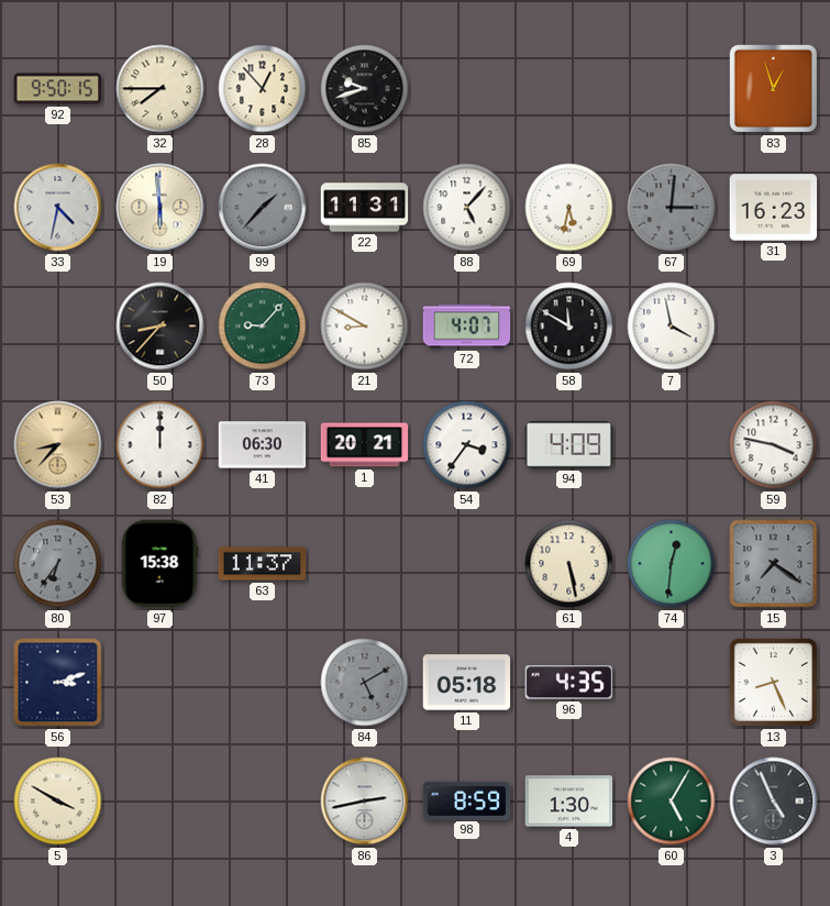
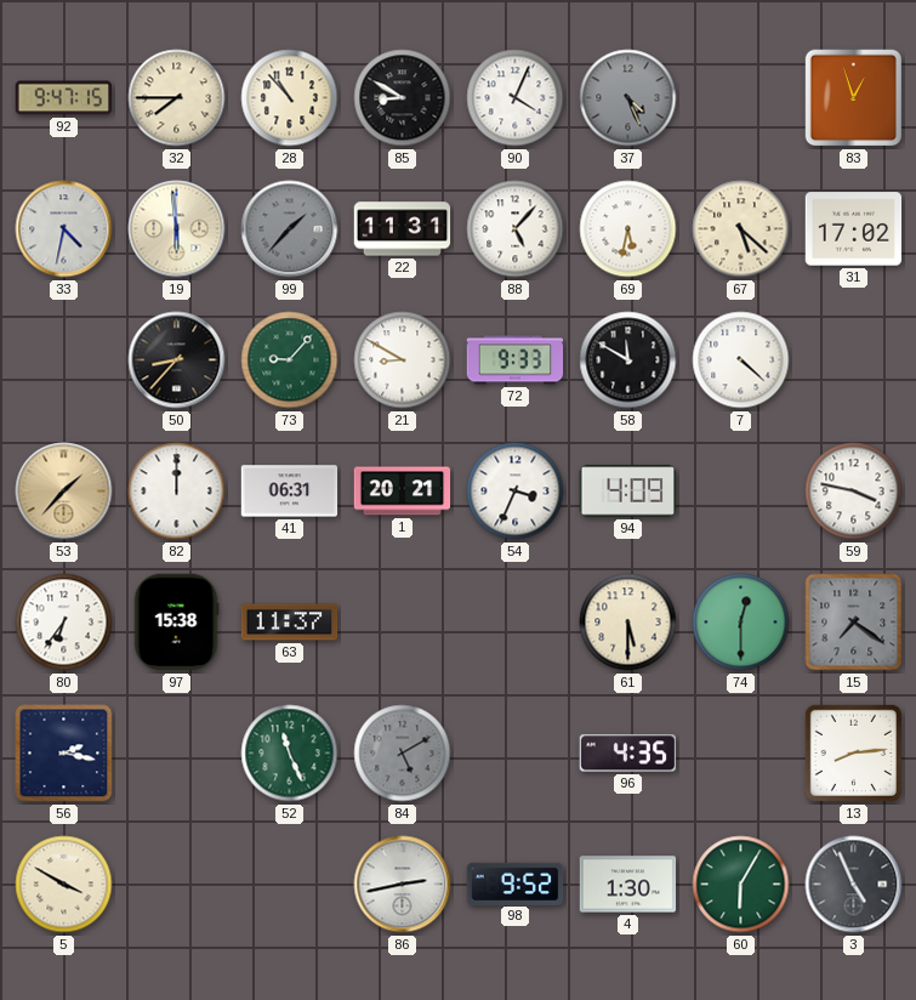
92: 9:50 -> 9:47 (64, 98)
28: 12:53 -> 10:53 (290, 98)
85: 9:42 -> 8:50 (403, 98)
90: none -> 4:04 (516, 98)
37: none -> 4:26 (628, 98)
67: 3:01 -> 5:22 (741, 229)
67 dial: grey -> cream (741, 229)
31: 16:23 -> 17:02 (854, 229)
72: 4:07 -> 9:33 (516, 360)
7: 3:58 -> 4:22 (741, 360)
53: 8:37 -> 1:37 (64, 492)
41: 06:30 -> 06:31 (290, 492)
54: 3:36 -> 3:34 (516, 492)
80 dial: grey -> white (64, 623)
61: 5:28 -> 5:30 (628, 623)
74: 12:31 -> 12:30 (741, 623)
56: 3:12 -> 2:17 (64, 754)
52: none -> 11:26 (290, 754)
11: 05:18 -> none (467, 683)
13: 8:26 -> 8:14 (853, 752)
98: 8:59 -> 9:52 (516, 883)
60: 5:05 -> 6:05 (741, 885)
